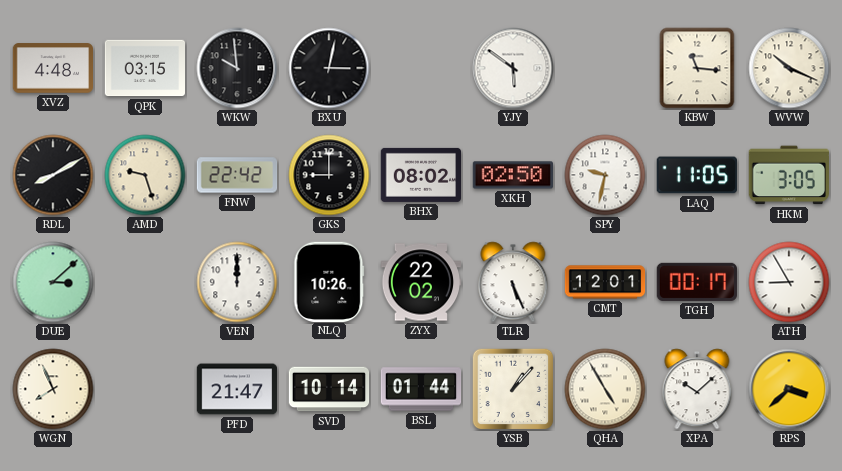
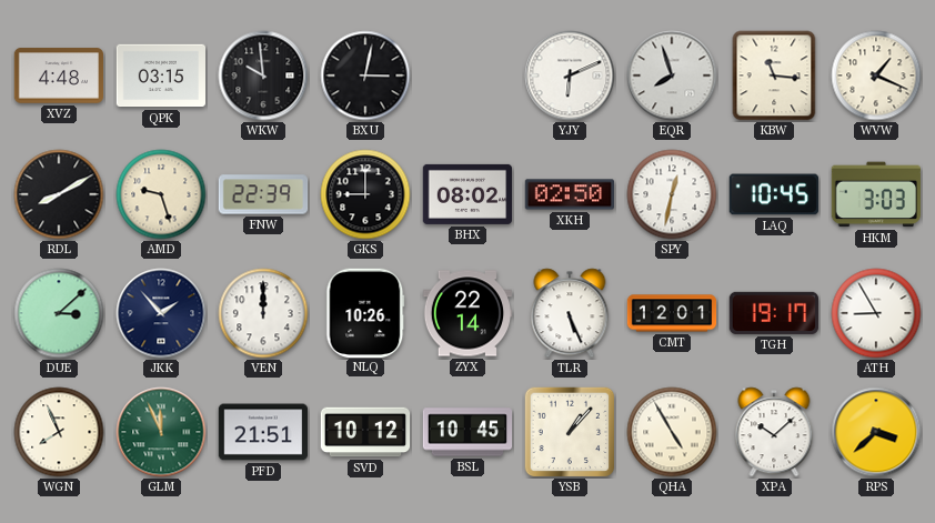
YJY: 5:51 -> 6:11 (570, 76)
EQR: none -> 7:57 (672, 76)
WVW: 10:19 -> 1:19 (876, 76)
FNW: 22:42 -> 22:39 (263, 194)
SPY: 9:32 -> 12:32 (672, 194)
LAQ: 11:05 -> 10:45 (774, 194)
HKM: 3:05 -> 3:03 (876, 194)
JKK: none -> 1:53 (161, 313)
ZYX: 22:02 -> 22:14 (467, 313)
TGH: 00:17 -> 19:17 (774, 313)
GLM: none -> 11:56 (161, 432)
PFD: 21:47 -> 21:51 (263, 432)
SVD: 10:14 -> 10:12 (365, 432)
BSL: 01:44 -> 10:45 (467, 432)
